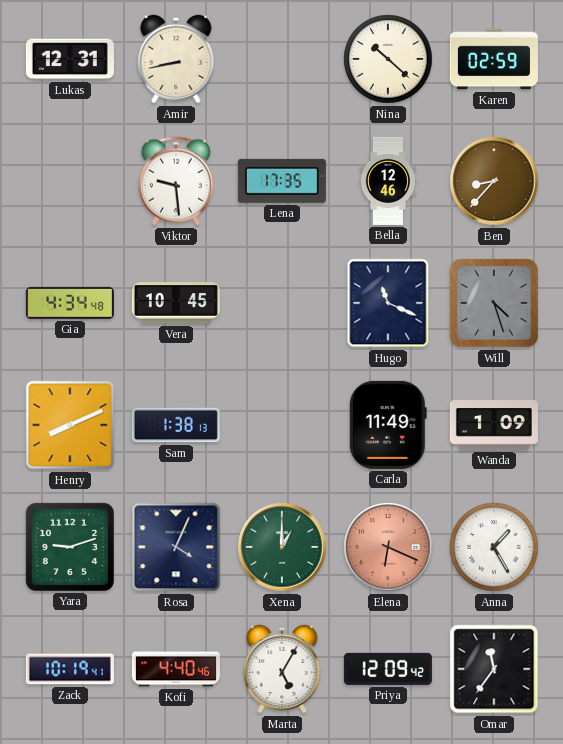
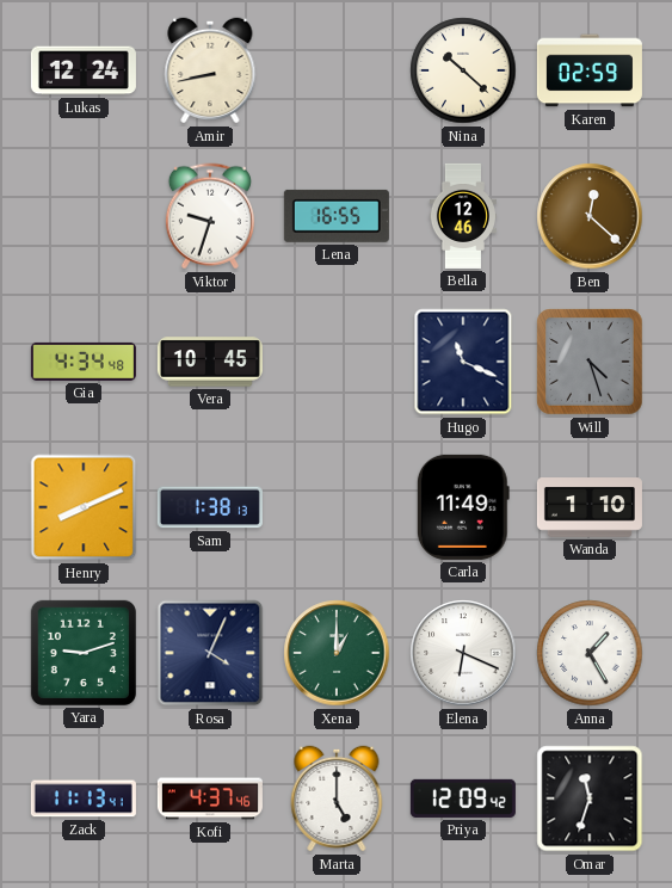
Lukas: 12:31 -> 12:24 (84, 70)
Viktor: 9:29 -> 9:33 (210, 216)
Lena: 17:35 -> 16:55 (337, 216)
Ben: 8:37 -> 12:22 (590, 216)
Wanda: 1:09 -> 1:10 (590, 507)
Elena dial: salmon -> white (463, 653)
Zack: 10:19 -> 11:13 (84, 798)
Kofi: 4:40 -> 4:37 (210, 798)
Marta: 5:05 -> 5:00 (337, 798)
Omar: 11:36 -> 11:33 (590, 798)
